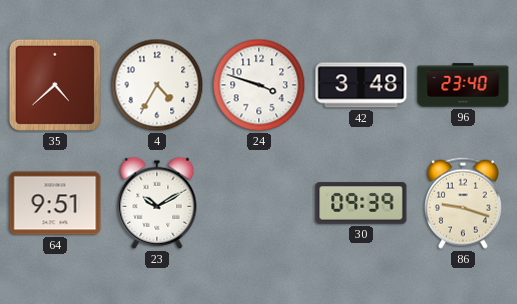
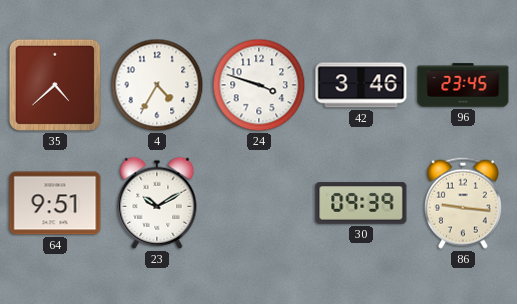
42: 3:48 -> 3:46 (361, 85)
96: 23:40 -> 23:45 (463, 85)
86: 9:18 -> 9:16 (463, 203)
